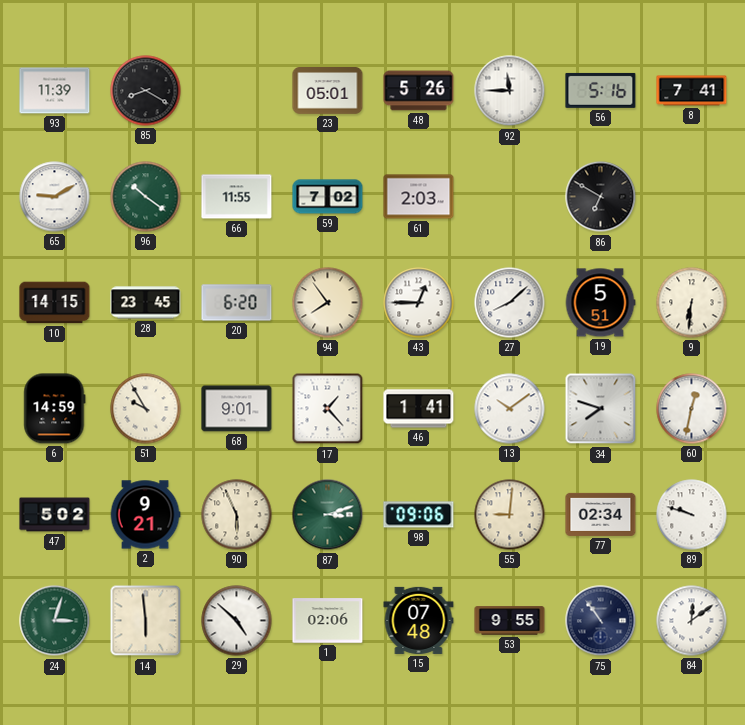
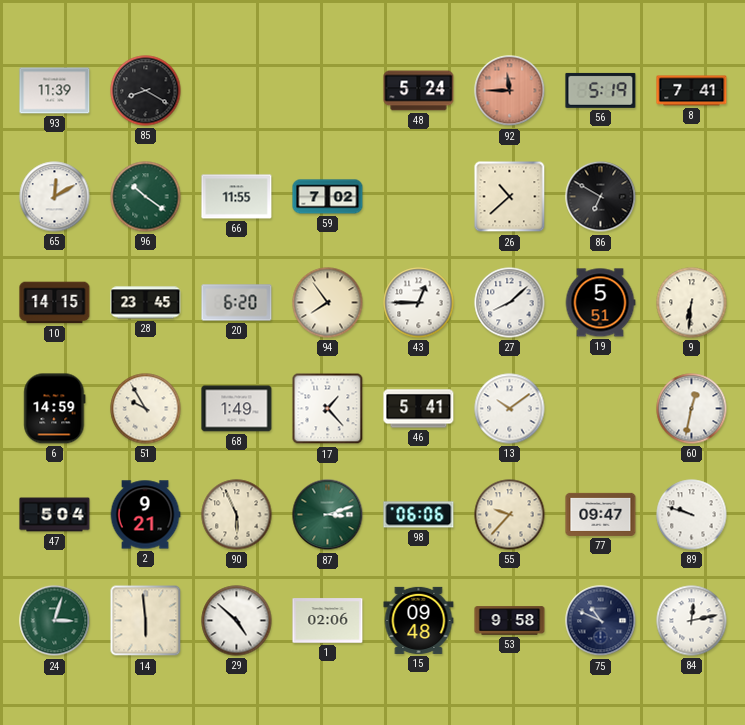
23: 05:01 -> none (328, 91)
48: 5:26 -> 5:24 (419, 91)
92 dial: white -> salmon (510, 91)
56: 5:16 -> 5:19 (601, 90)
65: 9:10 -> 12:10 (55, 197)
61: 2:03 -> none (419, 197)
26: none -> 10:38 (510, 197)
68: 9:01 -> 1:49 (237, 409)
46: 1:41 -> 5:41 (419, 409)
34: 7:48 -> none (601, 409)
47: 5:02 -> 5:04 (55, 515)
98: 09:06 -> 06:06 (419, 515)
55: 9:01 -> 9:37 (510, 515)
77: 02:34 -> 09:47 (601, 514)
15: 07:48 -> 09:48 (419, 620)
53: 9:55 -> 9:58 (510, 621)
75: 10:54 -> 10:49 (601, 621)
84: 12:09 -> 12:13 (692, 621)
